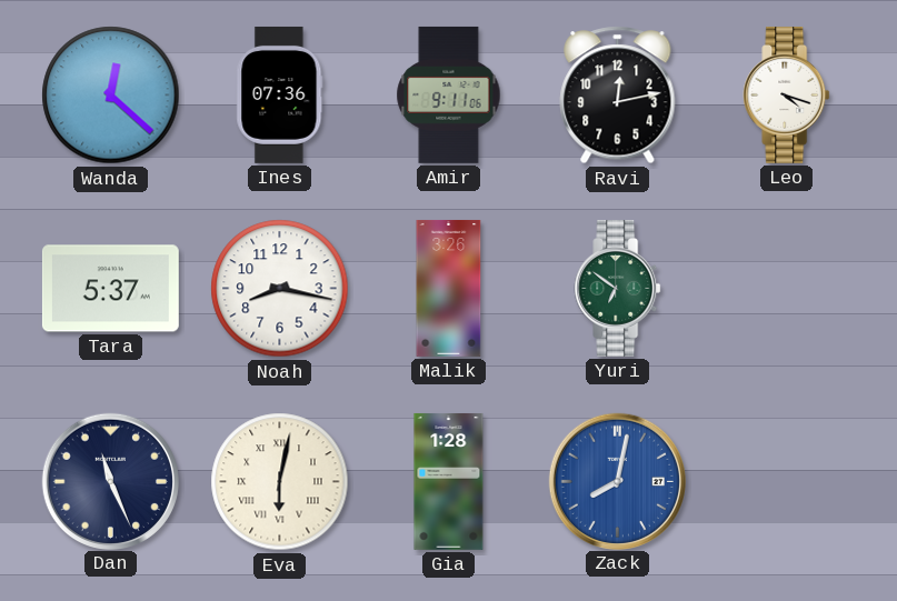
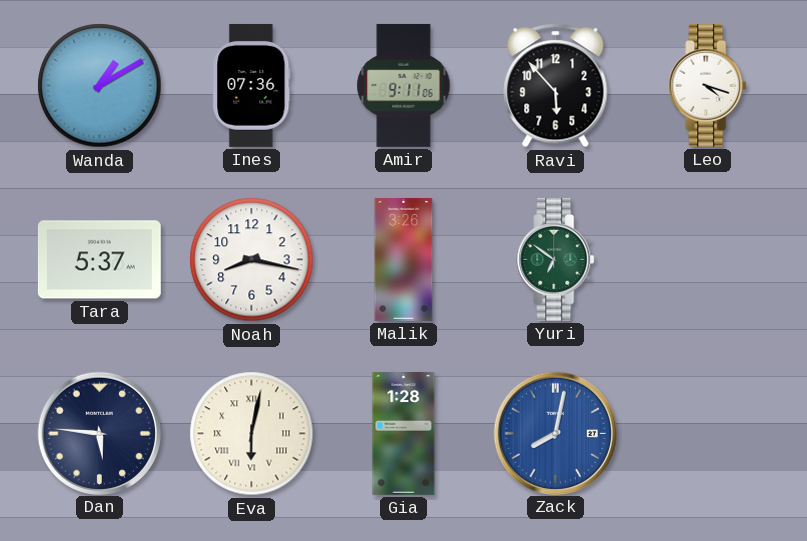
Wanda: 12:22 -> 1:10 (100, 86)
Ravi: 12:13 -> 5:53 (556, 86)
Dan: 11:26 -> 5:46 (99, 433)
